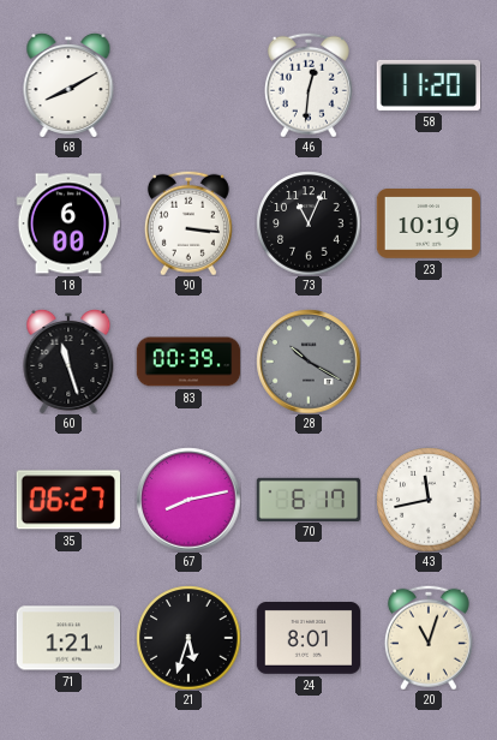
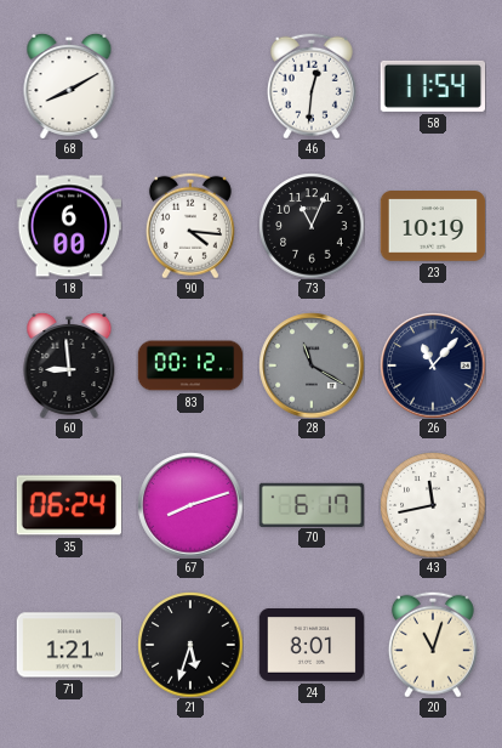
58: 11:20 -> 11:54 (433, 86)
90: 3:16 -> 4:16 (190, 226)
60: 11:27 -> 8:59 (69, 365)
83: 00:39 -> 00:12 (190, 365)
28: 10:20 -> 11:20 (312, 365)
26: none -> 11:07 (433, 365)
35: 06:27 -> 06:24 (69, 505)
67: 8:13 -> 8:12 (190, 505)
